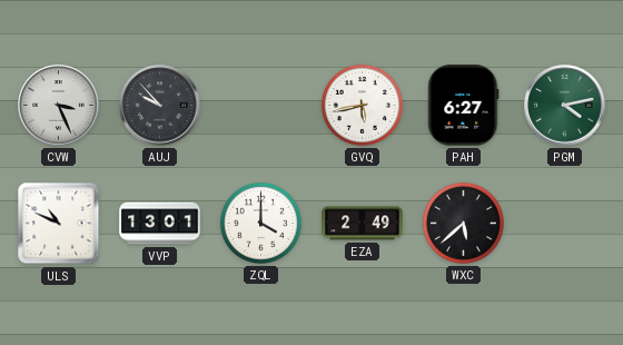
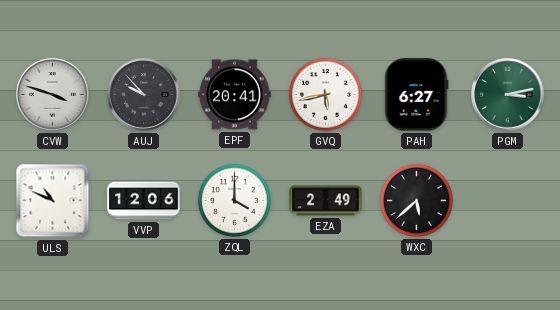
CVW: 3:26 -> 3:48 (53, 95)
EPF: none -> 20:41 (235, 95)
PGM: 4:13 -> 3:13 (508, 95)
VVP: 13:01 -> 12:06 (144, 201)
